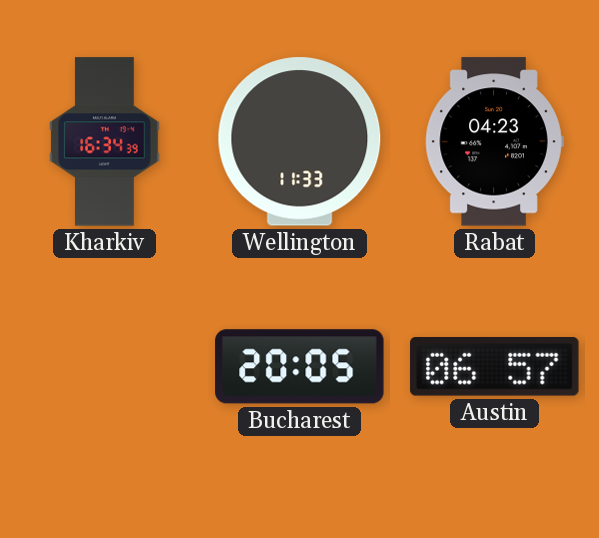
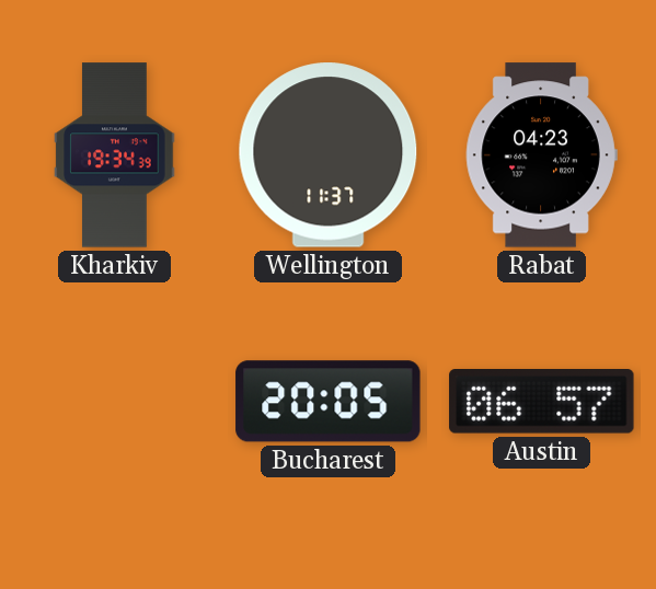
Kharkiv: 16:34 -> 19:34 (115, 155)
Wellington: 11:33 -> 11:37 (329, 155)
